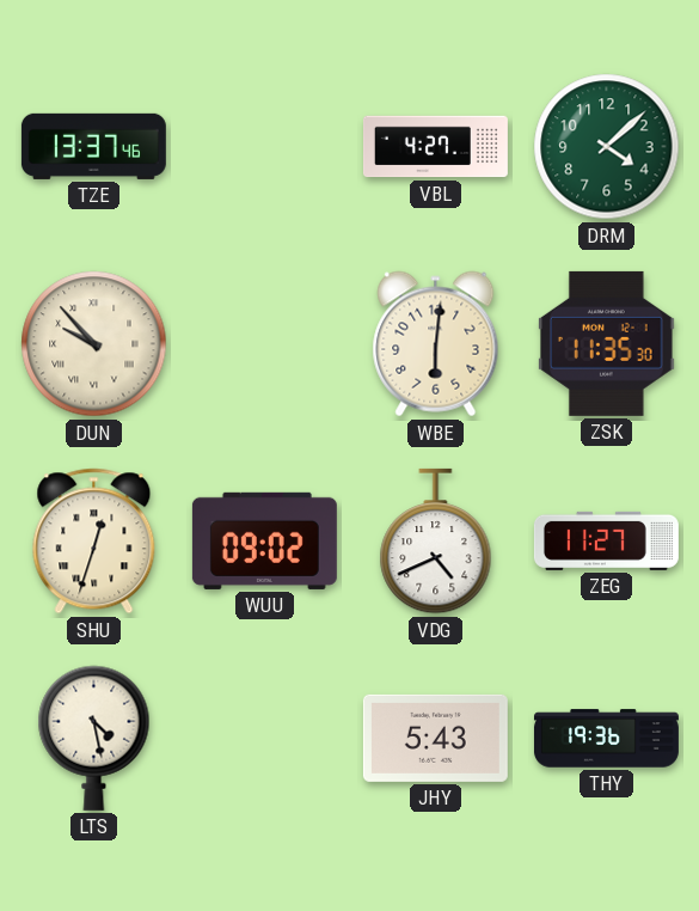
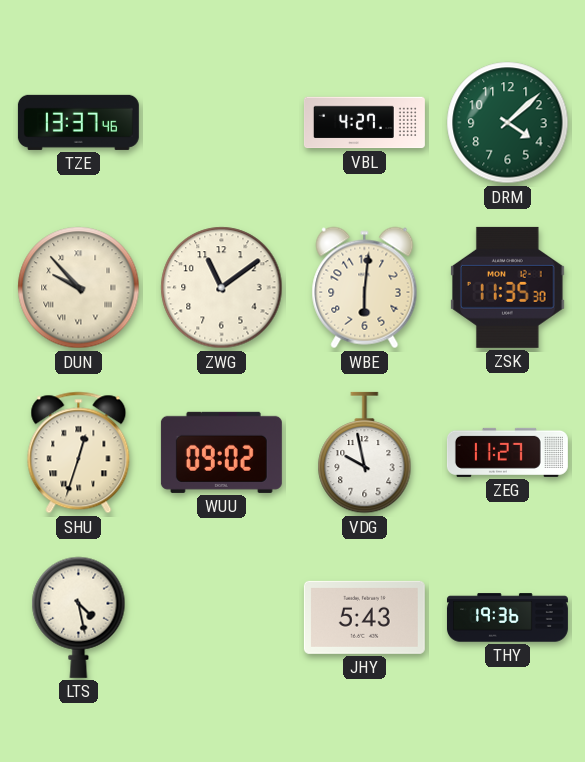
ZWG: none -> 11:09 (222, 288)
VDG: 4:41 -> 9:58 (365, 453)
